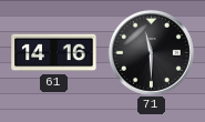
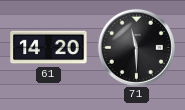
61: 14:16 -> 14:20 (49, 48)
